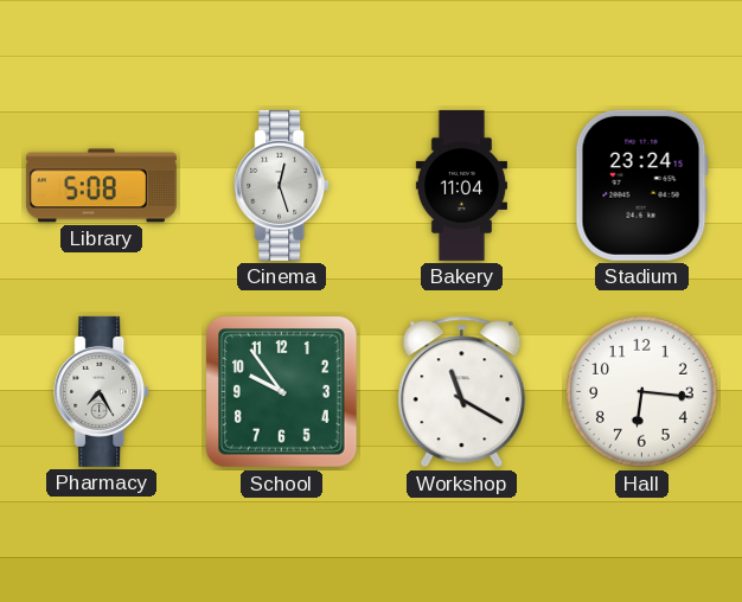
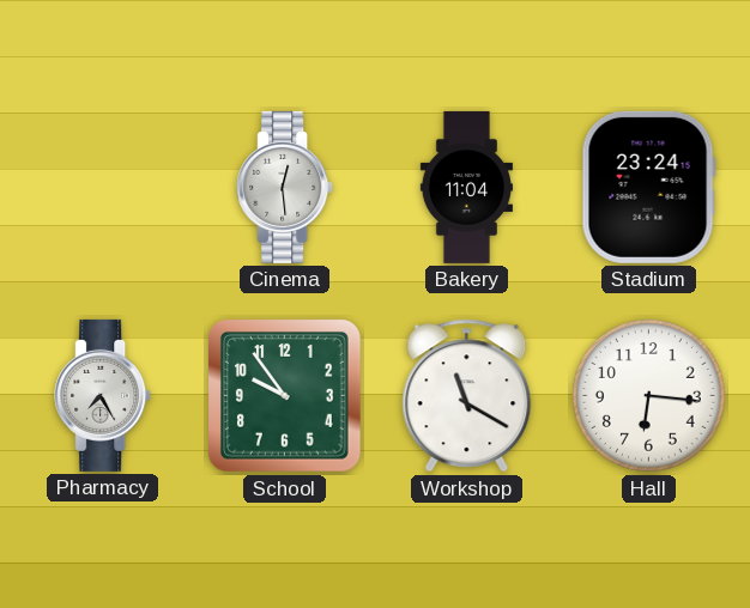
Library: 5:08 -> none (101, 186)
Cinema: 12:27 -> 12:29 (285, 187)
